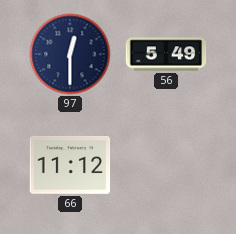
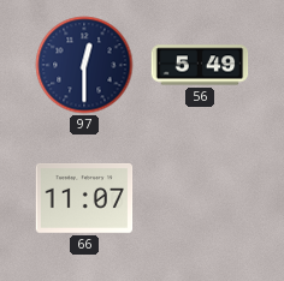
66: 11:12 -> 11:07 (84, 199)
